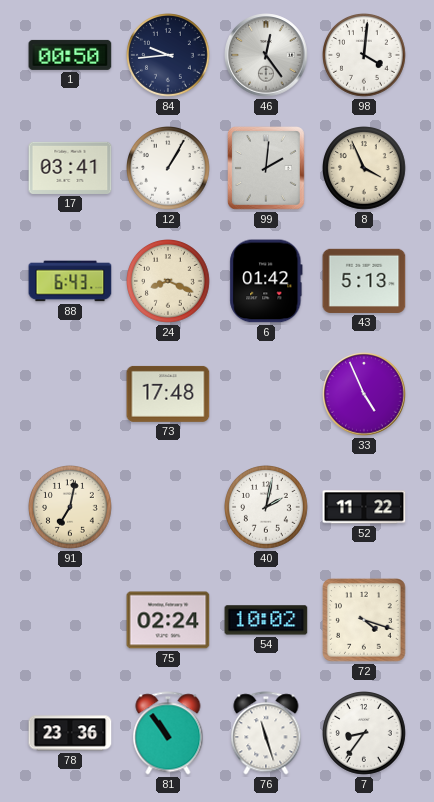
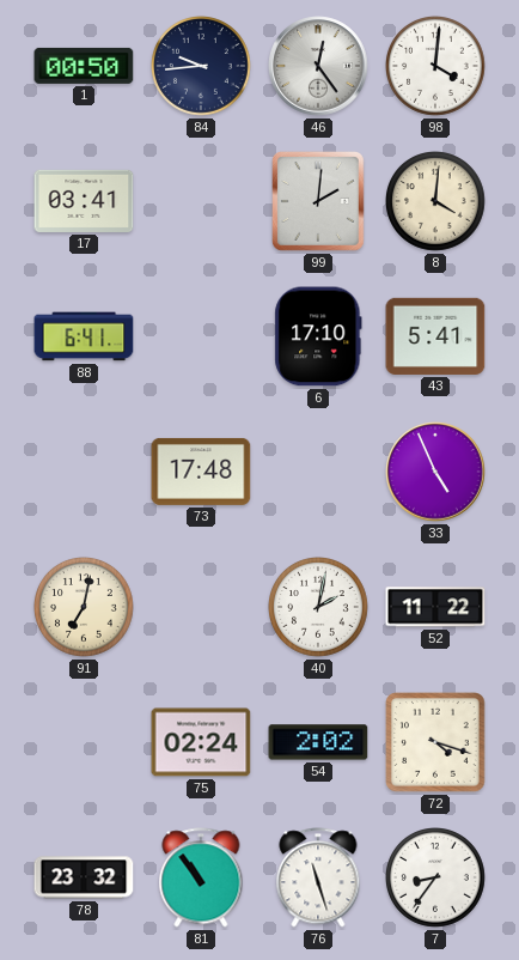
12: 1:05 -> none (169, 169)
8: 3:56 -> 4:01 (436, 202)
88: 6:43 -> 6:41 (84, 336)
24: 8:19 -> none (169, 282)
6: 01:42 -> 17:10 (318, 336)
43: 5:13 -> 5:41 (435, 336)
54: 10:02 -> 2:02 (318, 742)
78: 23:36 -> 23:32 (84, 877)
